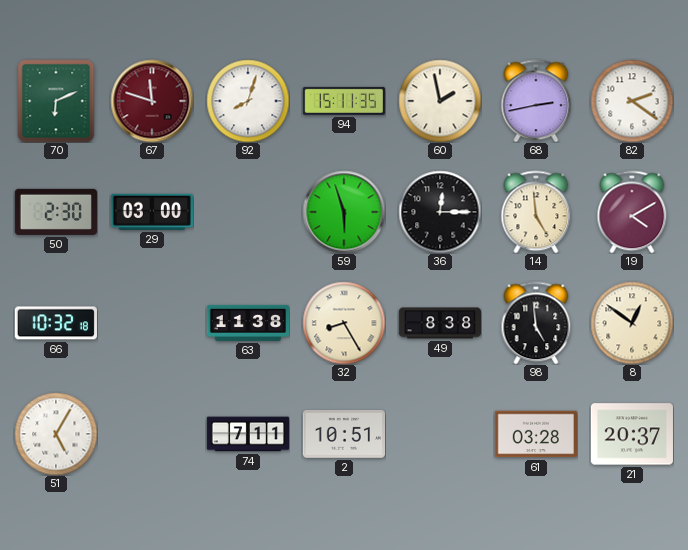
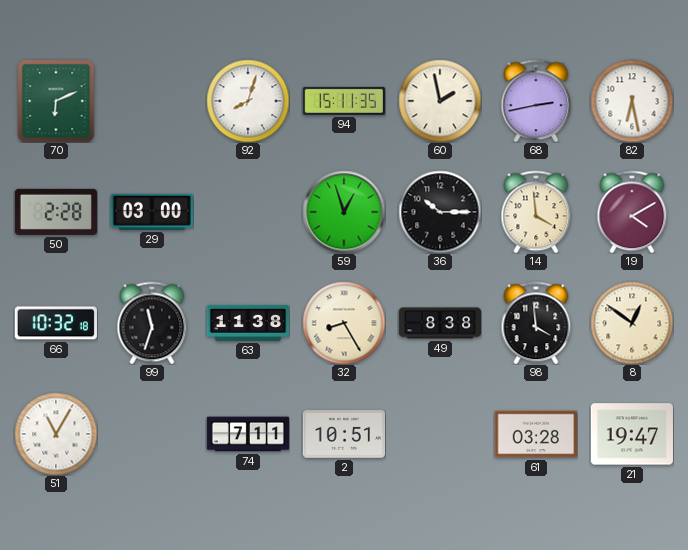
67: 11:48 -> none (152, 101)
82: 2:21 -> 6:28 (632, 101)
50: 2:30 -> 2:28 (56, 212)
59: 5:57 -> 12:57 (344, 212)
36: 12:15 -> 10:15 (440, 212)
14: 4:59 -> 3:59 (536, 212)
99: none -> 11:33 (152, 323)
98: 4:59 -> 3:59 (536, 323)
51: 5:05 -> 11:05 (56, 434)
21: 20:37 -> 19:47 (631, 434)
